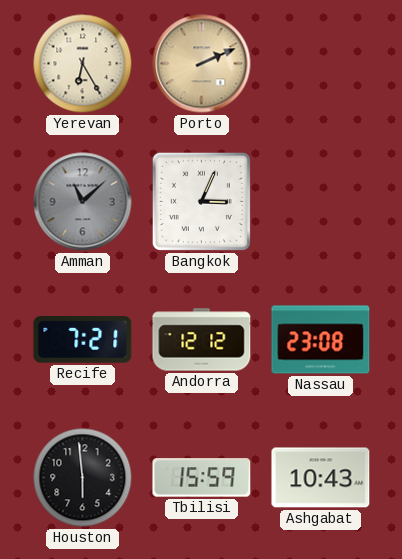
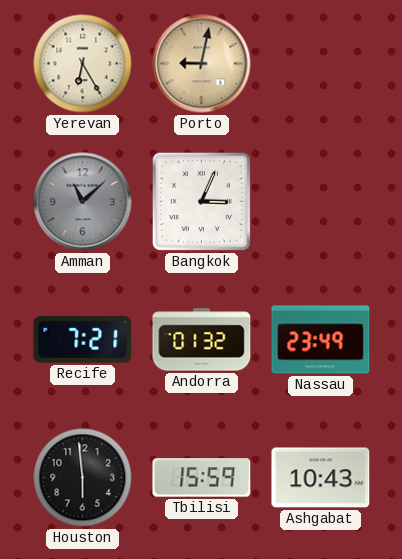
Porto: 2:11 -> 9:02 (202, 64)
Andorra: 12:12 -> 01:32 (202, 340)
Nassau: 23:08 -> 23:49 (321, 340)
